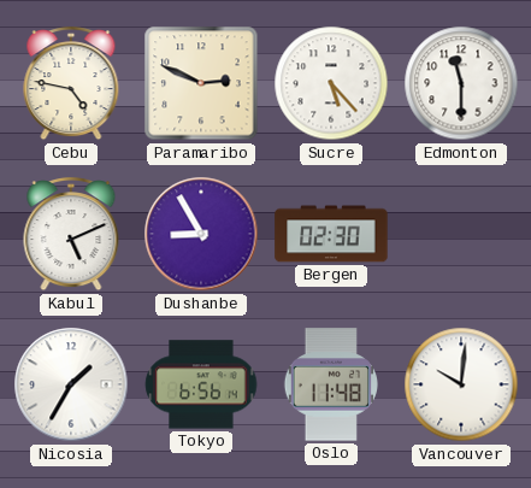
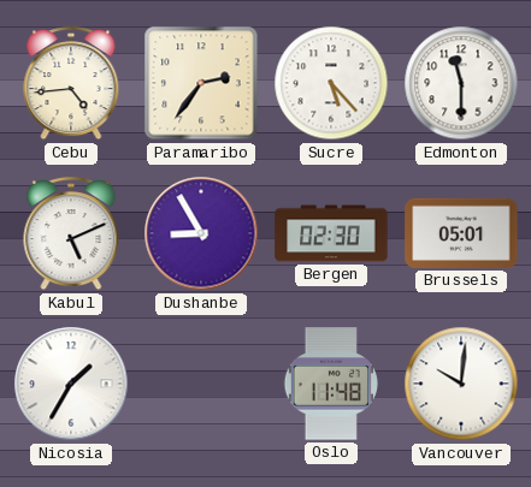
Cebu: 4:47 -> 4:44 (71, 84)
Paramaribo: 2:49 -> 2:36 (201, 83)
Brussels: none -> 05:01 (461, 233)
Tokyo: 6:56 -> none (201, 384)
